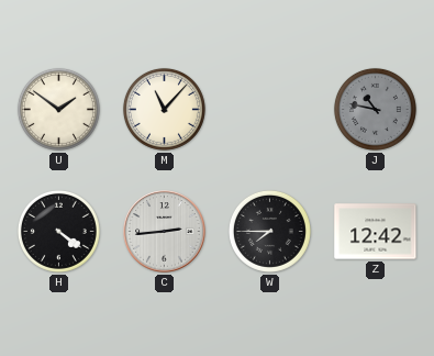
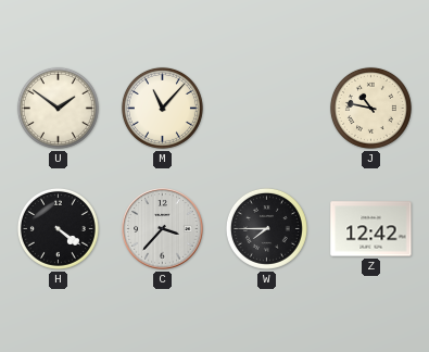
J dial: grey -> cream (370, 108)
C: 2:44 -> 3:37 (163, 229)
